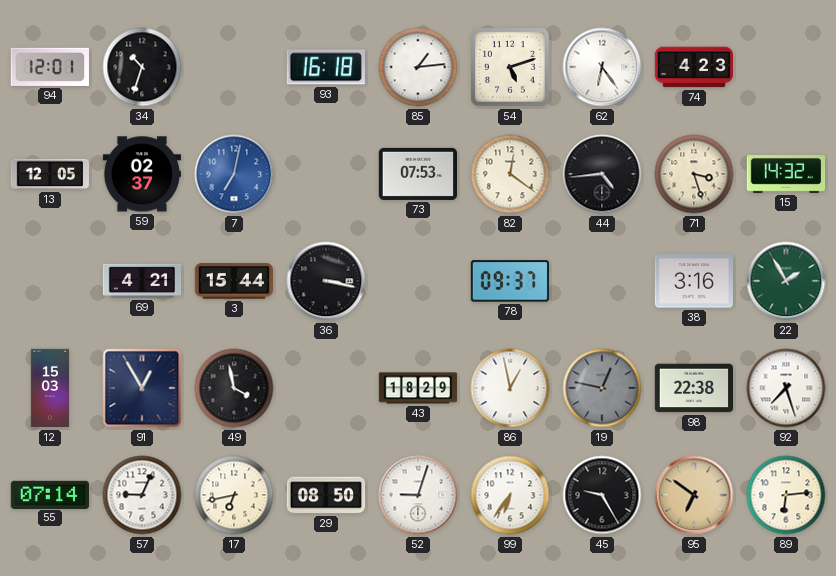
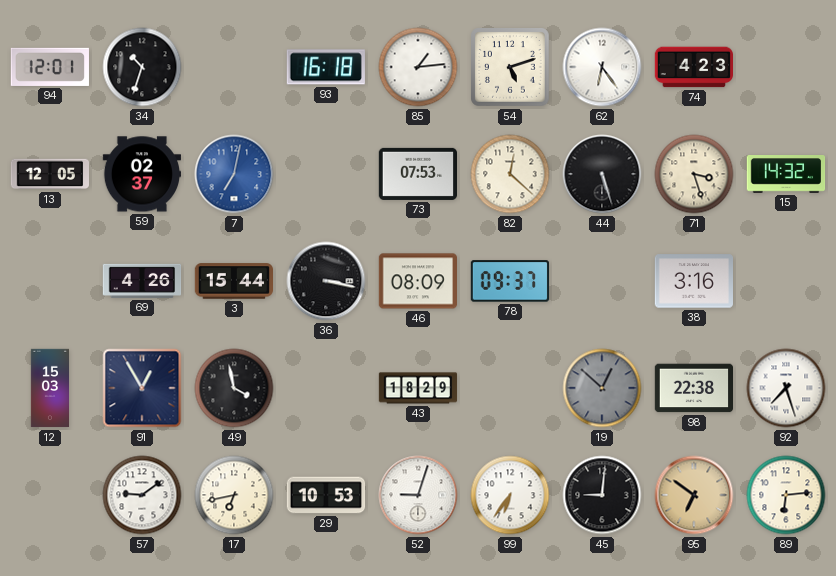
82: 12:21 -> 12:22 (510, 174)
44: 4:44 -> 5:27 (602, 174)
69: 4:21 -> 4:26 (142, 281)
46: none -> 08:09 (417, 281)
22: 1:55 -> none (786, 281)
86: 12:58 -> none (510, 388)
19: 12:47 -> 12:52 (602, 388)
55: 07:14 -> none (49, 494)
57: 9:04 -> 9:09 (142, 495)
29: 08:50 -> 10:53 (326, 495)
45: 9:25 -> 9:01 (602, 495)
